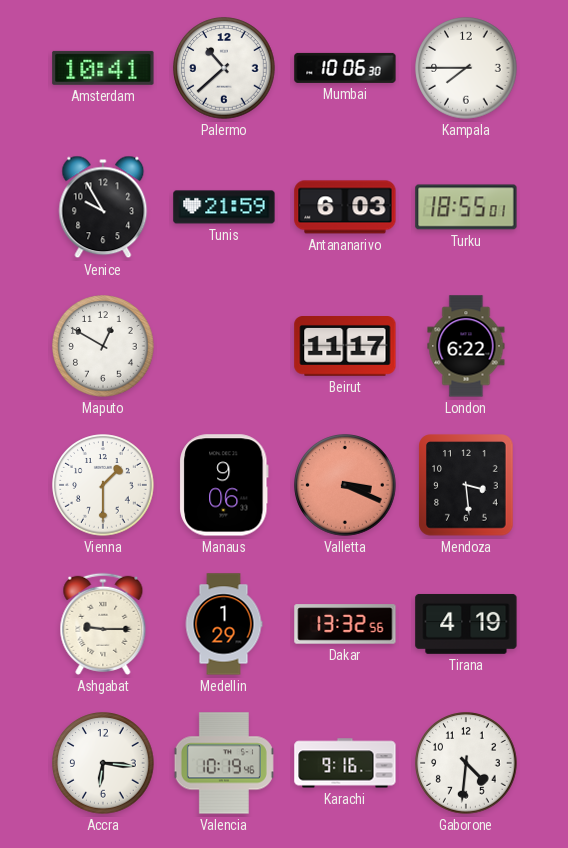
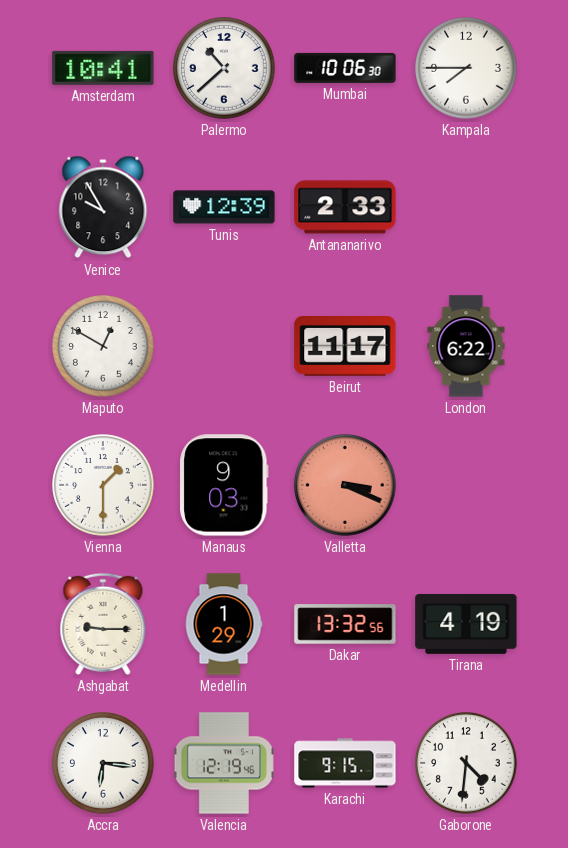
Tunis: 21:59 -> 12:39 (224, 207)
Antananarivo: 6:03 -> 2:33 (345, 207)
Turku: 18:55 -> none (466, 207)
Manaus: 9:06 -> 9:03 (224, 485)
Mendoza: 3:29 -> none (466, 485)
Valencia: 10:19 -> 12:19 (224, 763)
Karachi: 9:16 -> 9:15 (345, 763)
